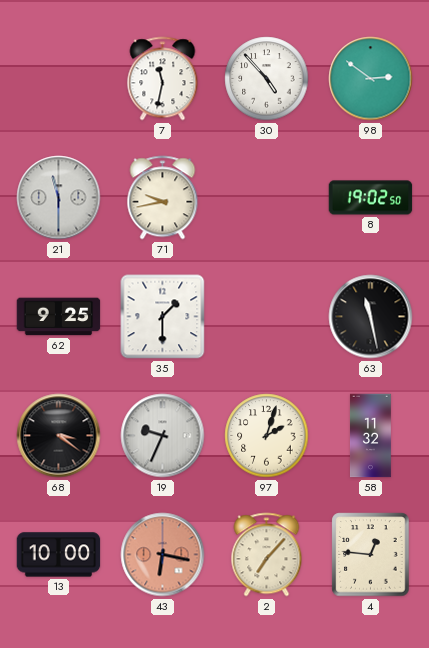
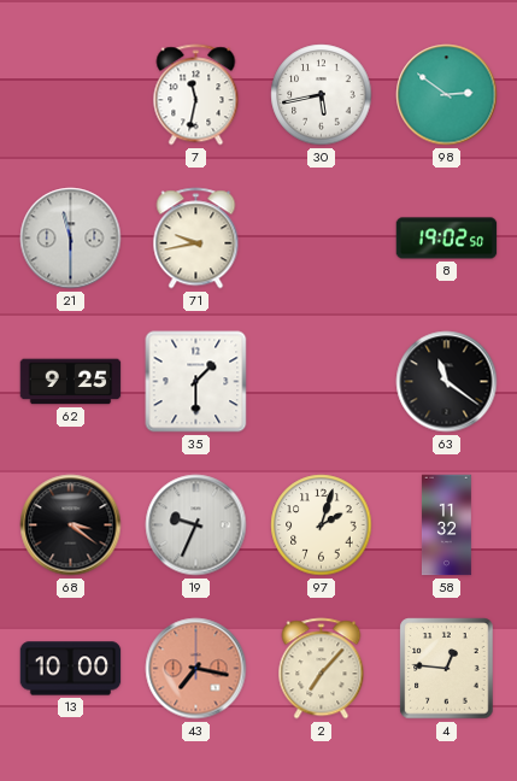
30: 4:53 -> 5:43 (322, 95)
63: 11:28 -> 11:21 (447, 382)
43: 6:17 -> 7:17 (196, 669)
